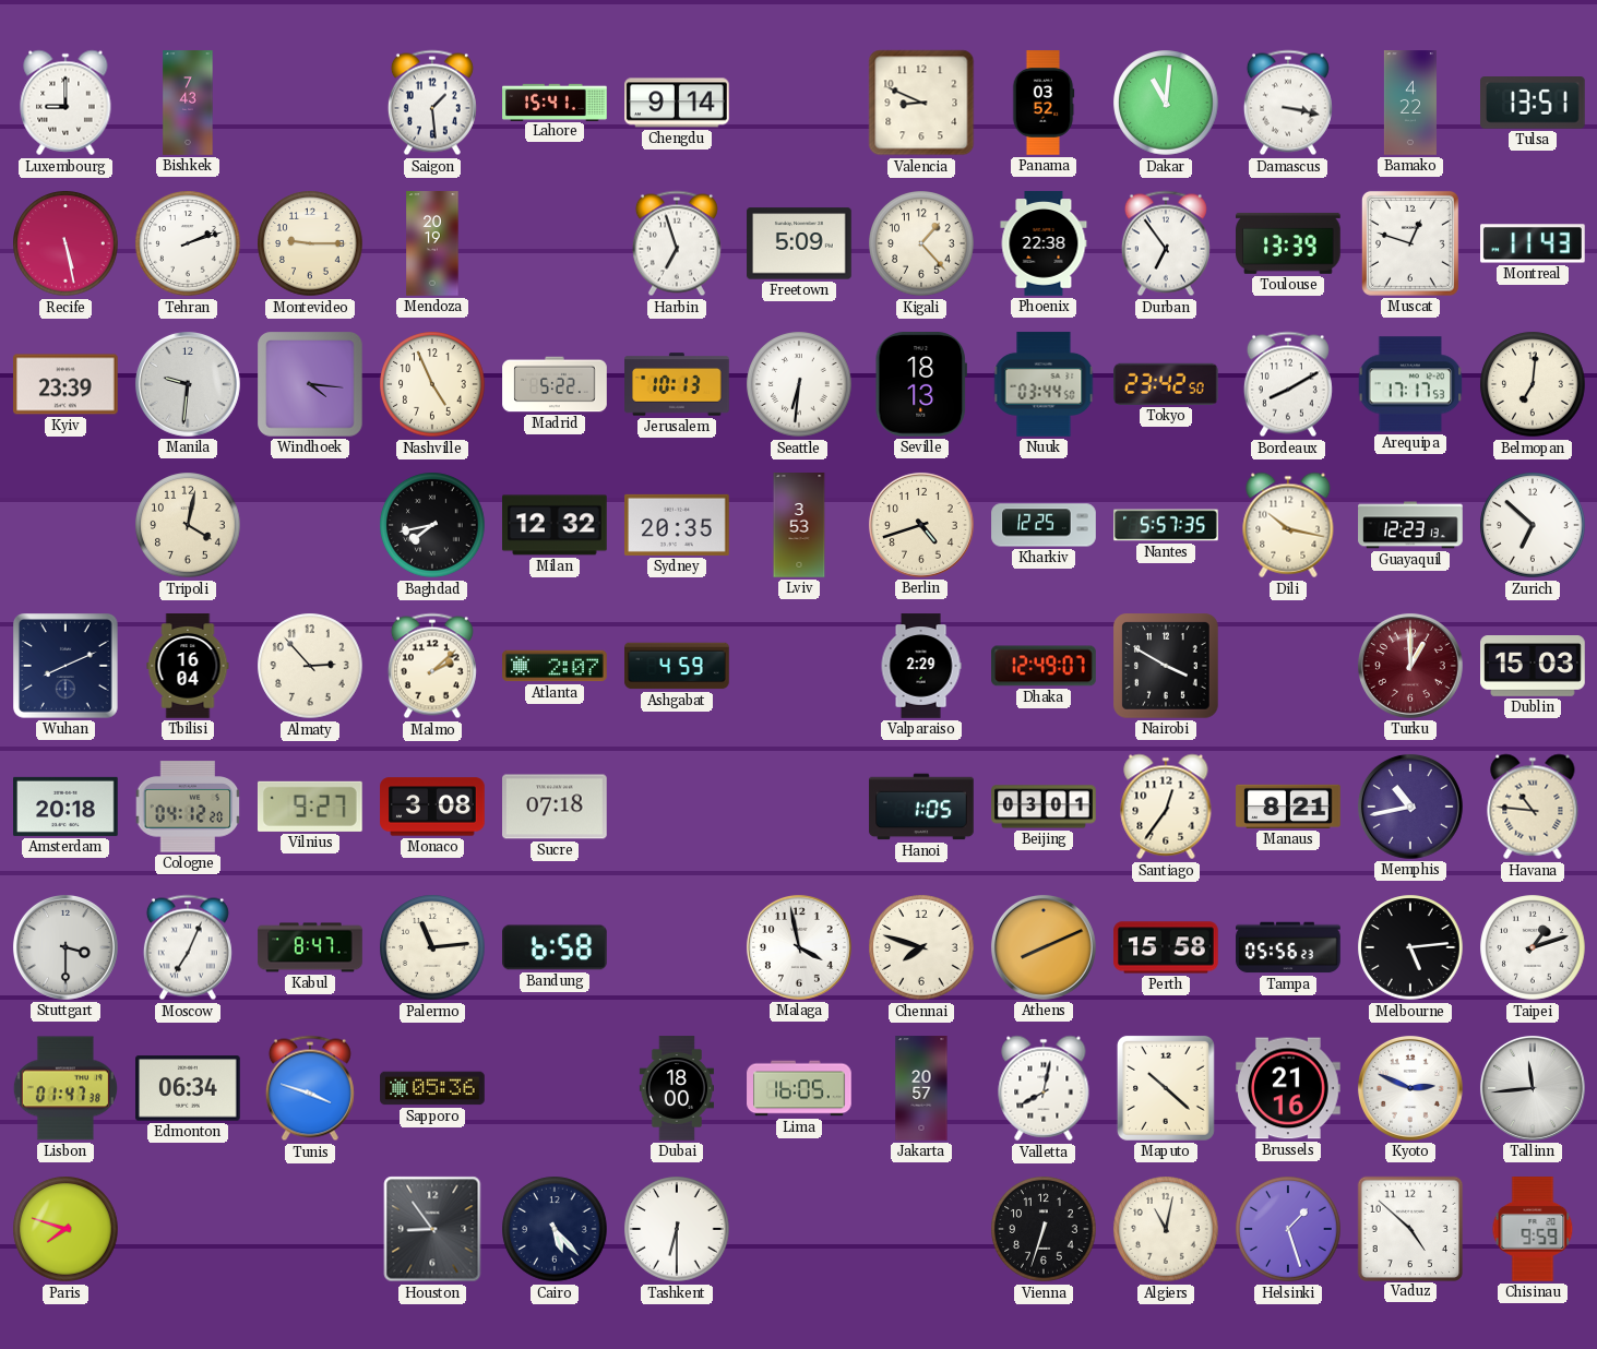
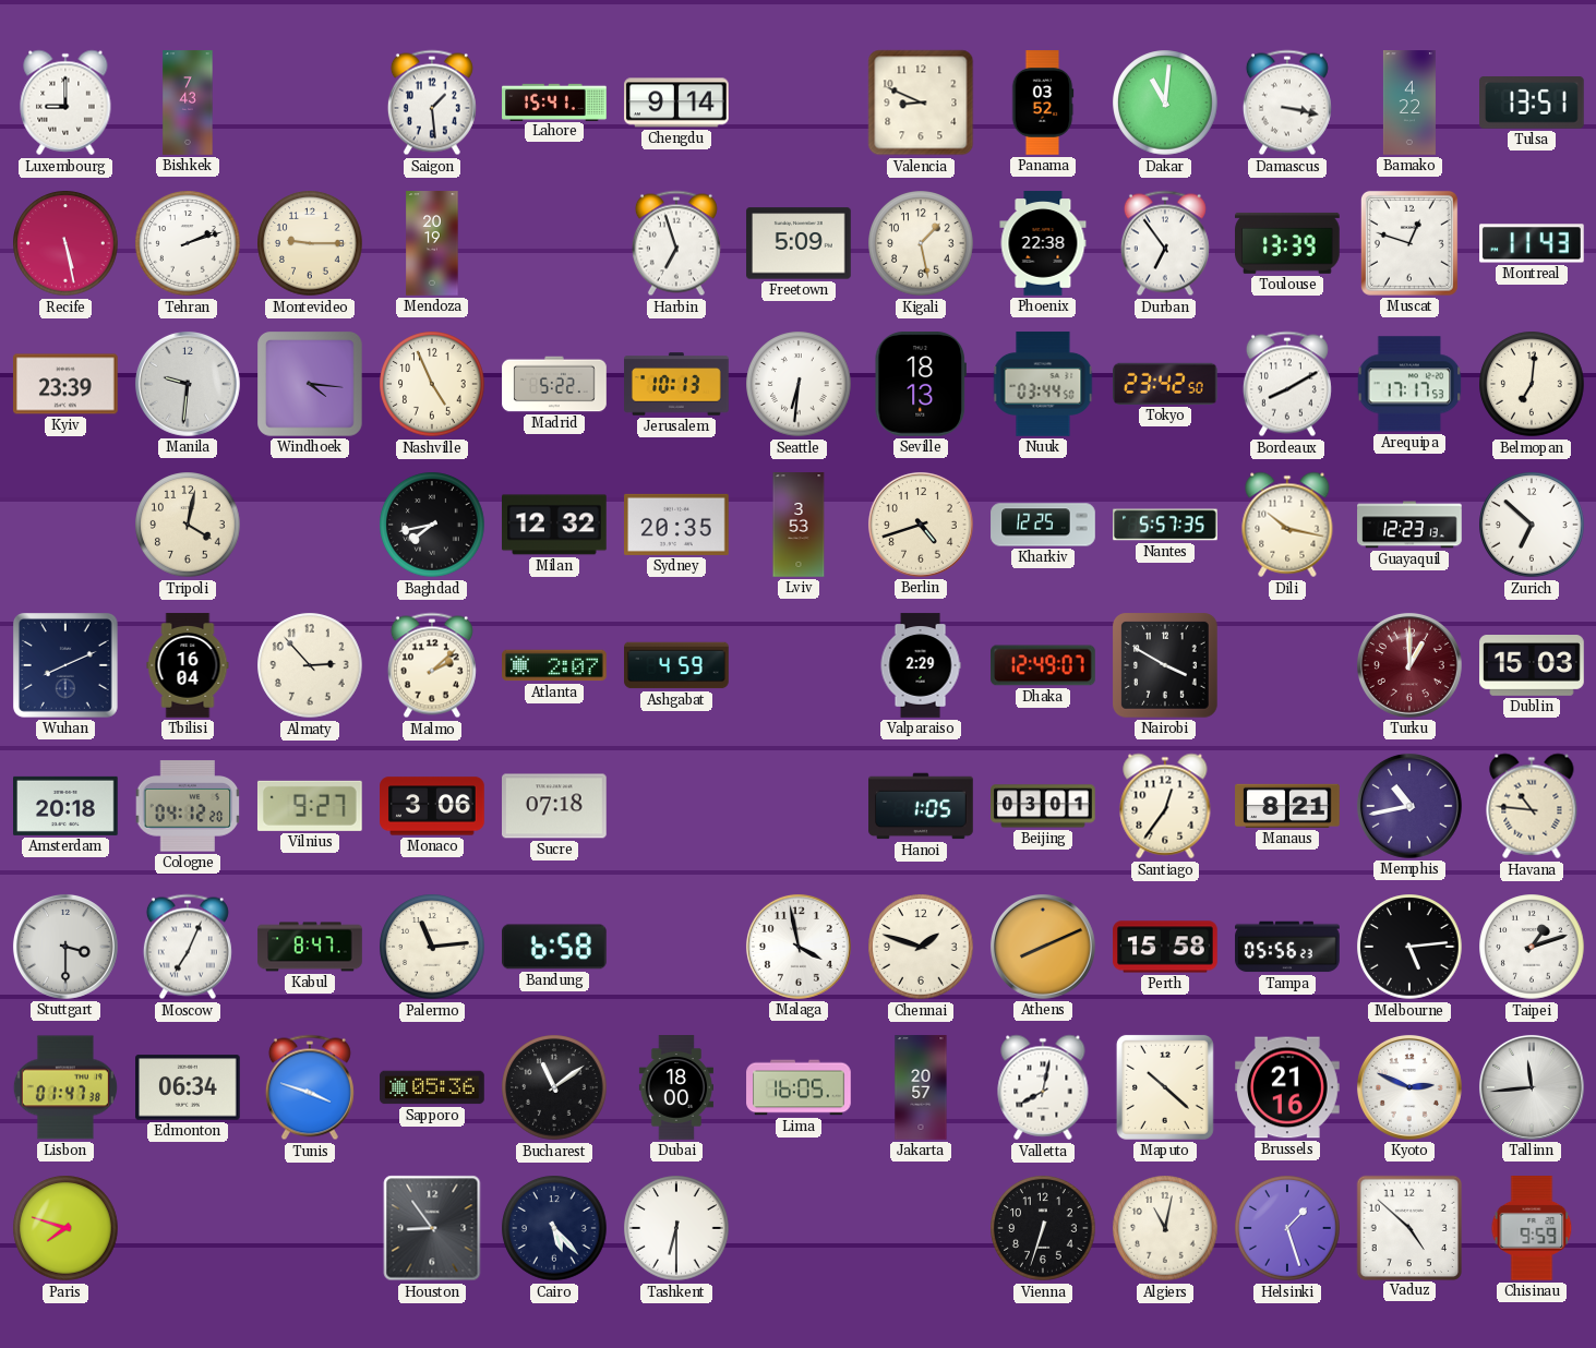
Kigali: 1:23 -> 1:28 (921, 243)
Monaco: 3:08 -> 3:06 (432, 806)
Chennai: 7:48 -> 1:48 (921, 947)
Bucharest: none -> 11:09 (554, 1087)
